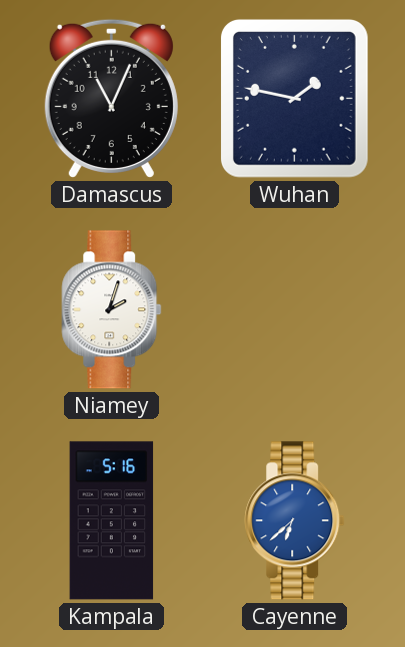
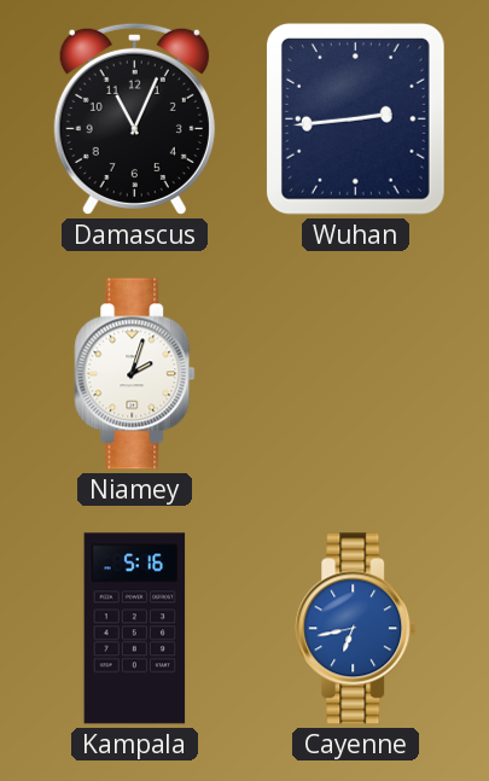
Wuhan: 1:47 -> 2:44 (355, 118)
Cayenne: 6:38 -> 6:43 (356, 629)
